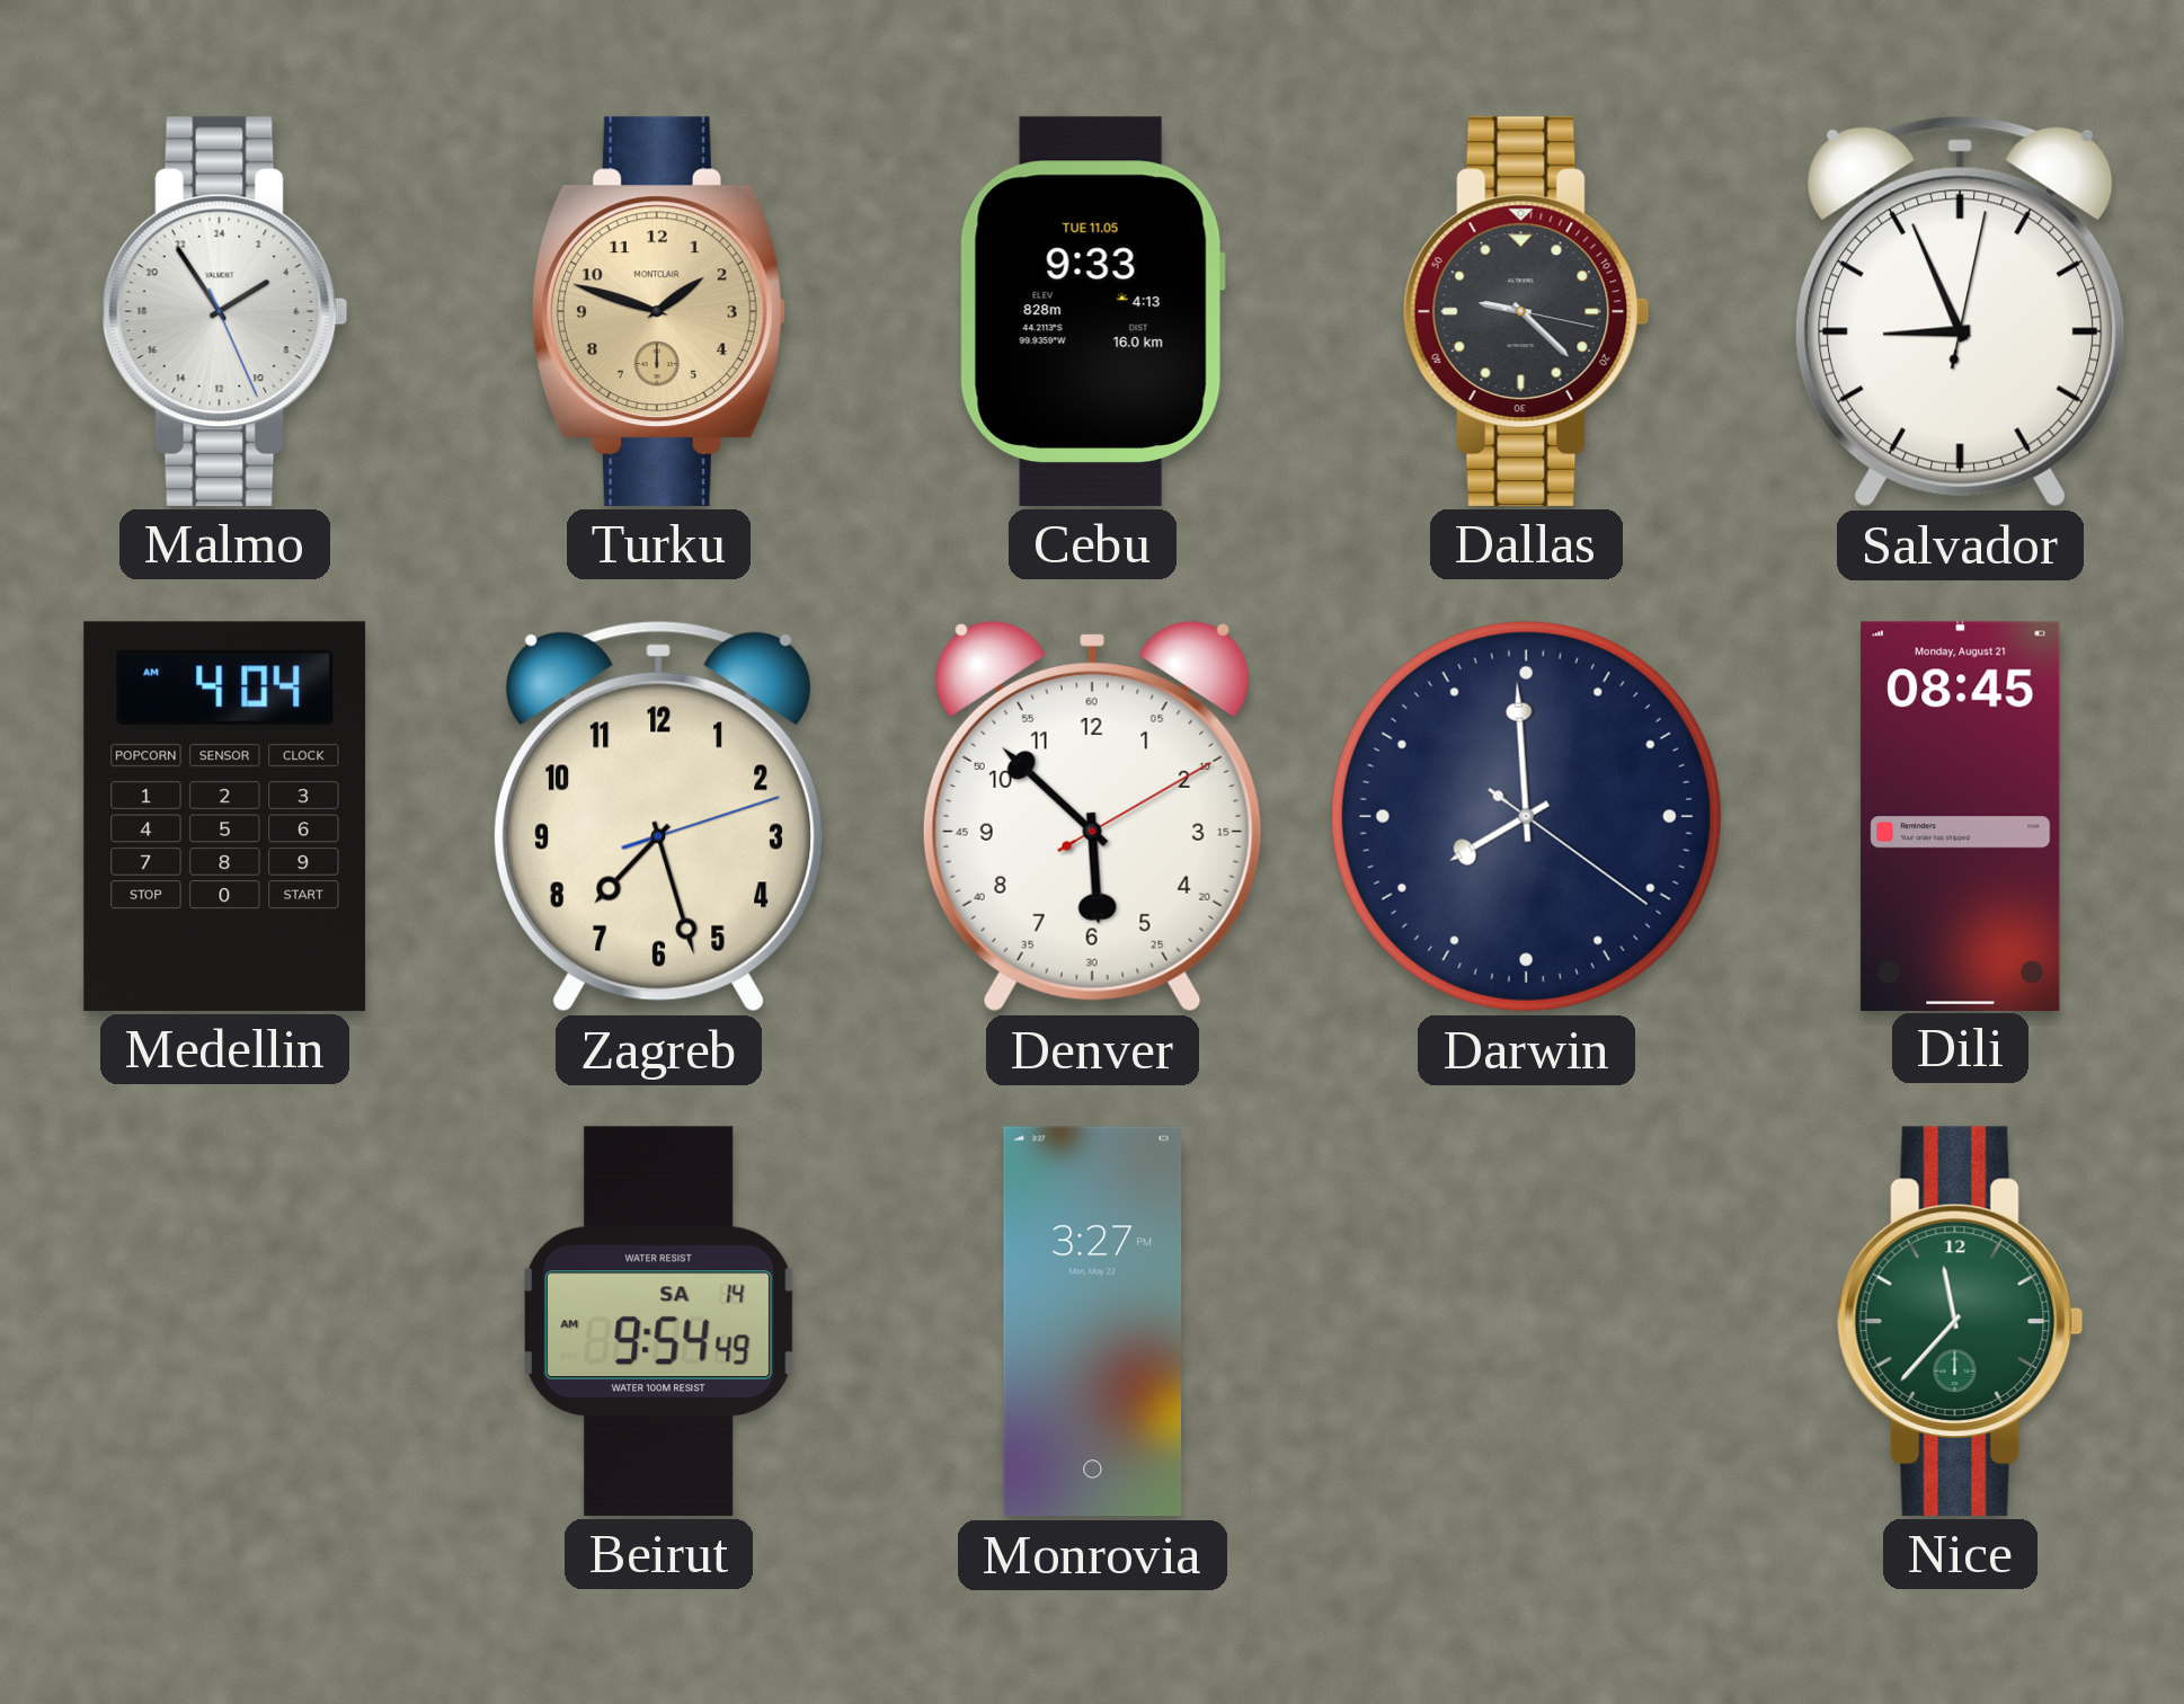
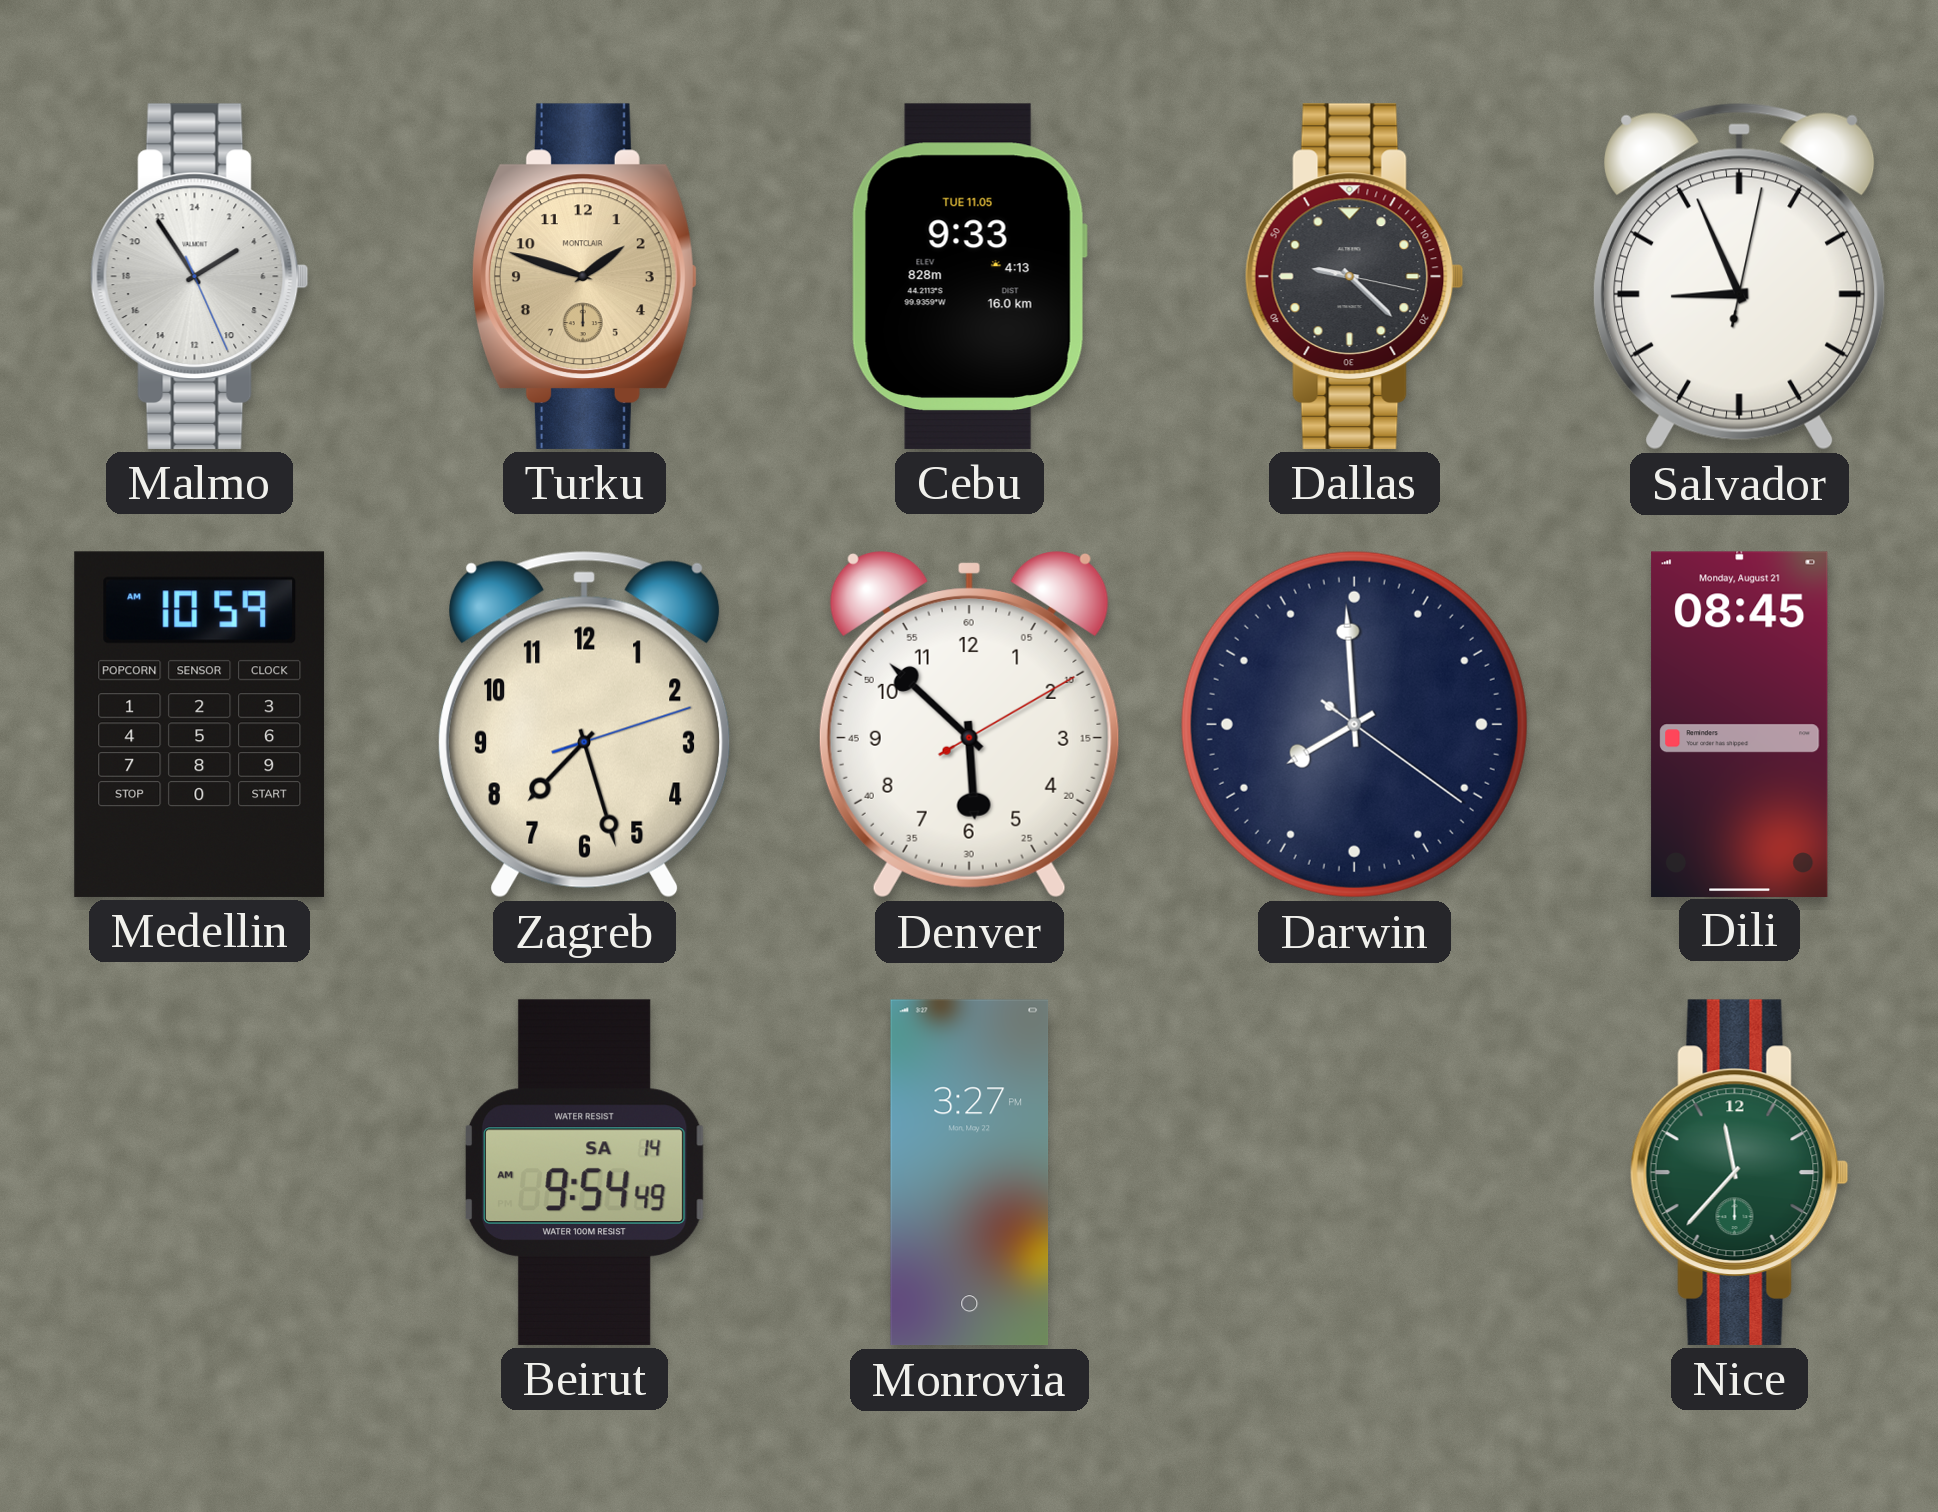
Medellin: 4:04 -> 10:59 (200, 724)
